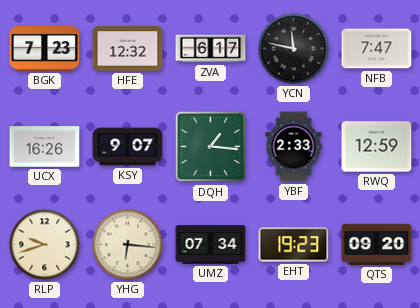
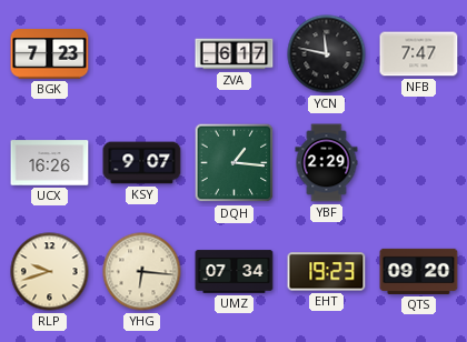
HFE: 12:32 -> none (128, 49)
YBF: 2:33 -> 2:29 (327, 163)
RWQ: 12:59 -> none (377, 147)
